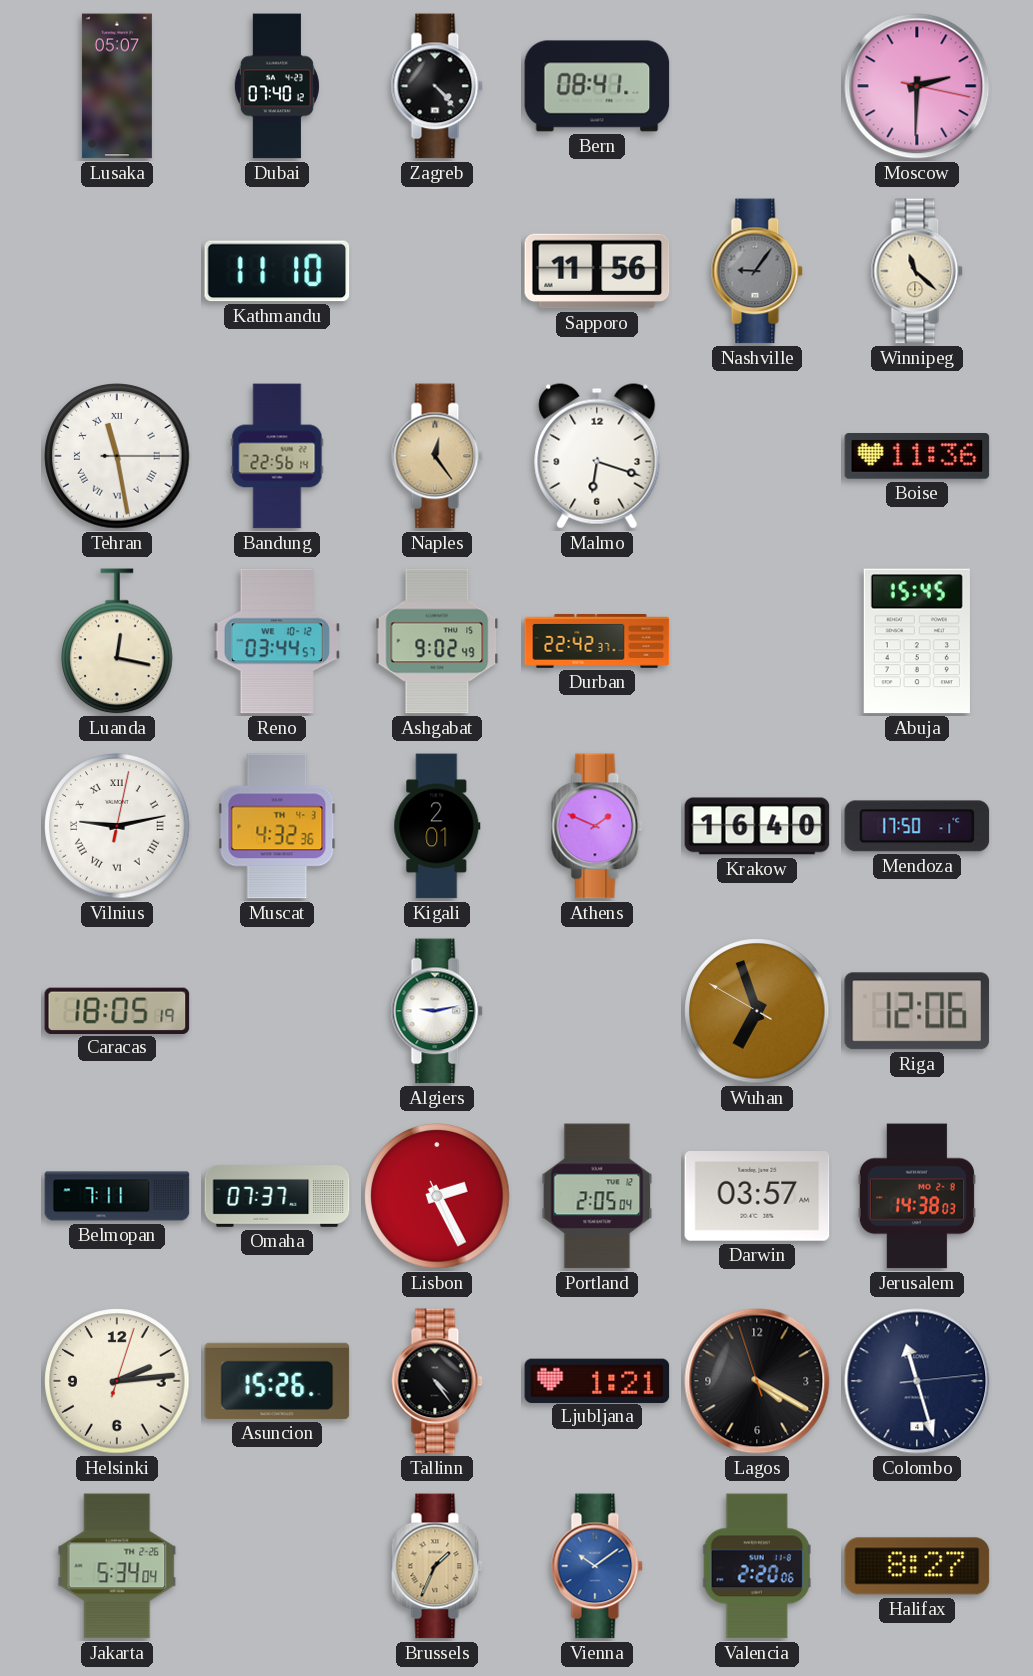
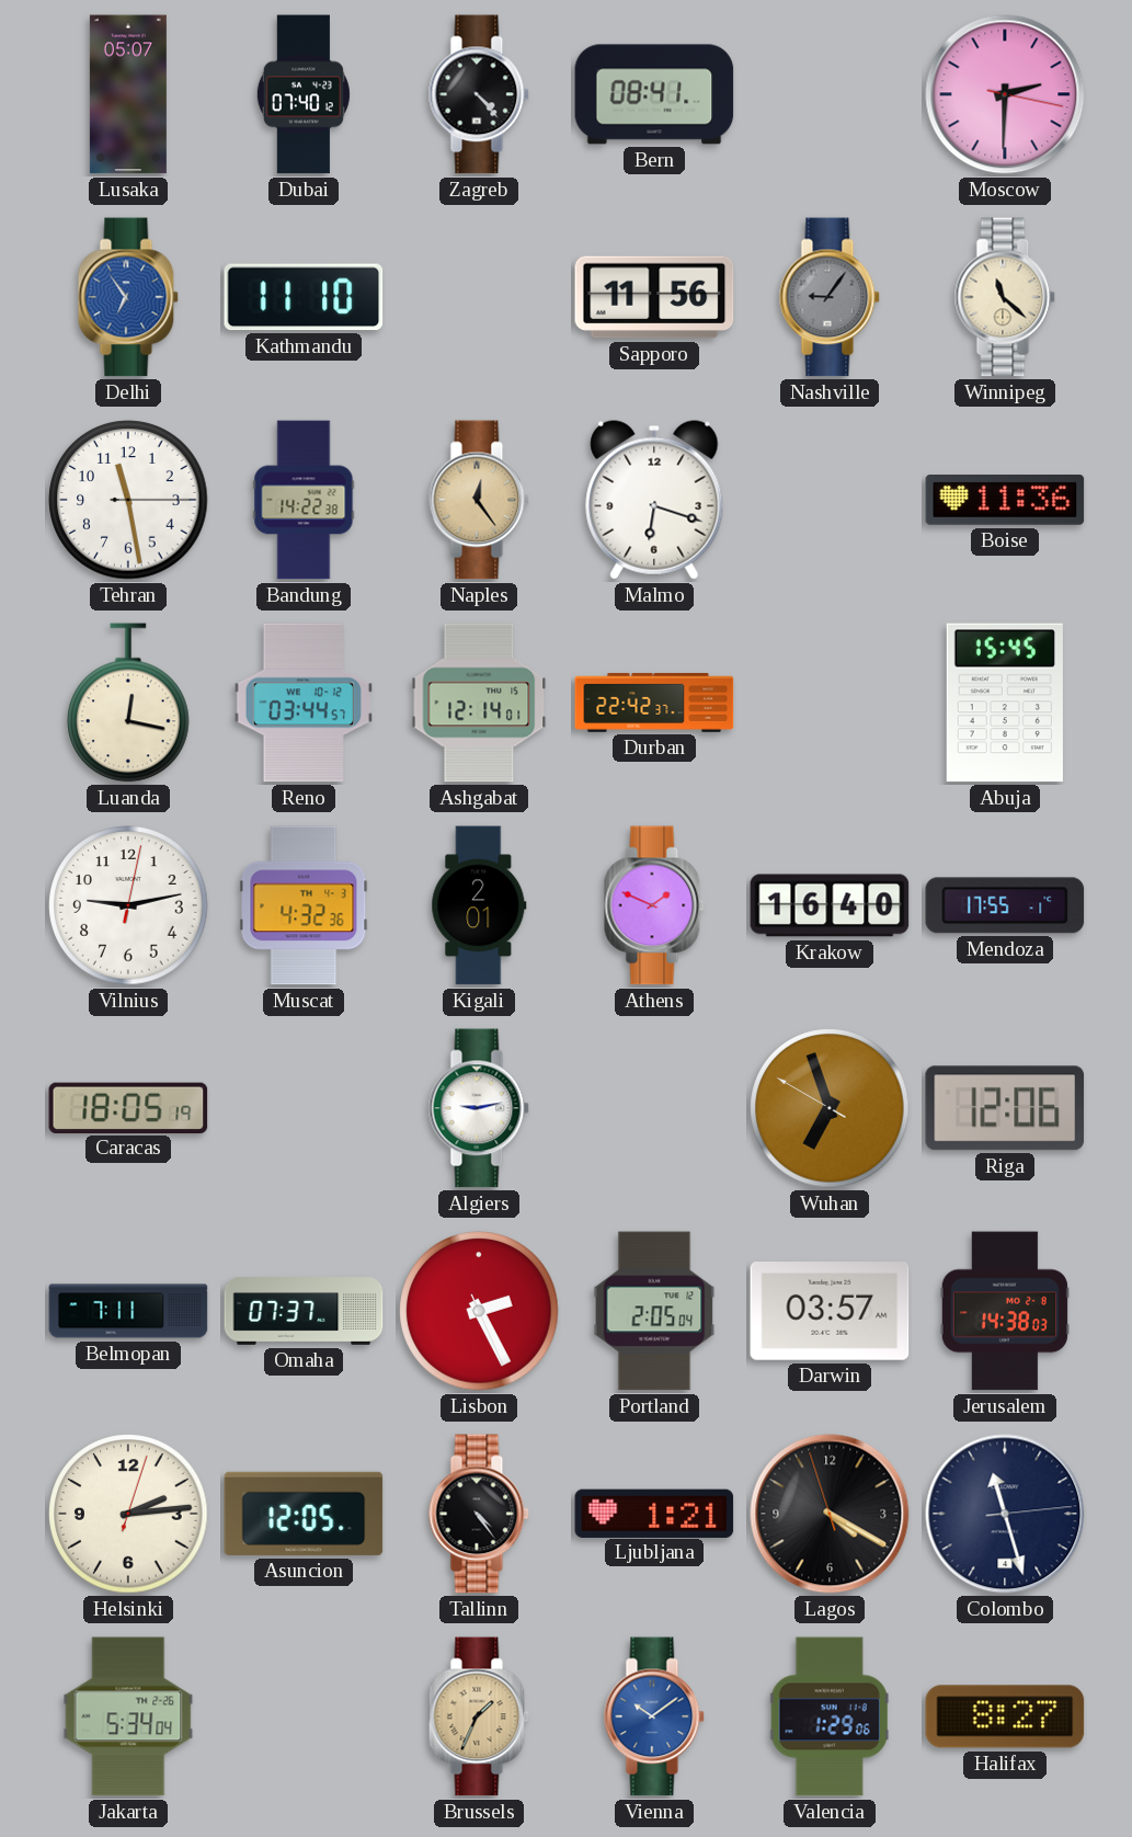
Delhi: none -> 6:54 (128, 297)
Tehran numerals: Roman -> Arabic (128, 500)
Bandung: 22:56 -> 14:22 (304, 500)
Ashgabat: 9:02 -> 12:14 (479, 703)
Vilnius numerals: Roman -> Arabic (128, 905)
Mendoza: 17:50 -> 17:55 (1005, 905)
Asuncion: 15:26 -> 12:05 (304, 1514)
Valencia: 2:20 -> 1:29 (830, 1716)
